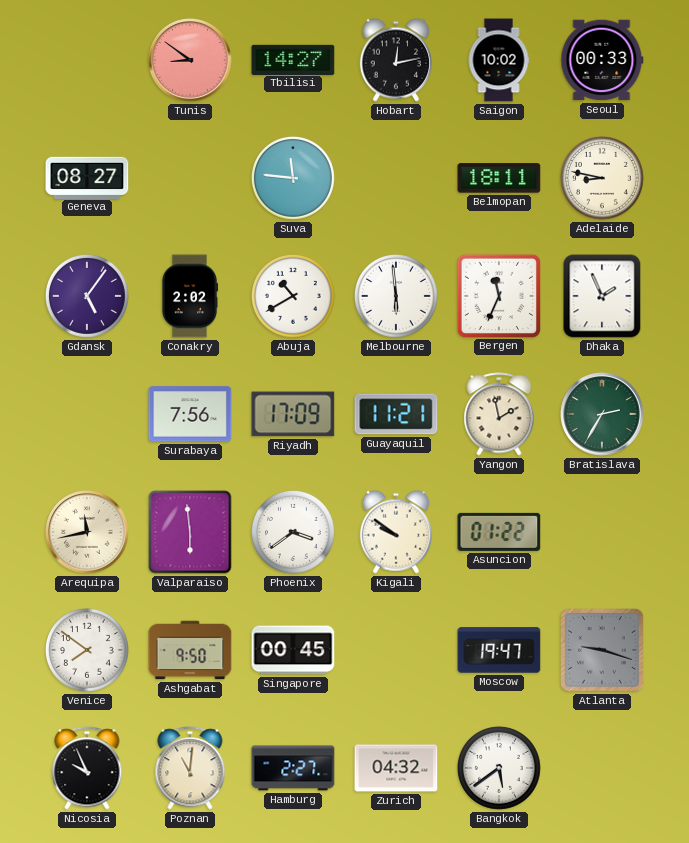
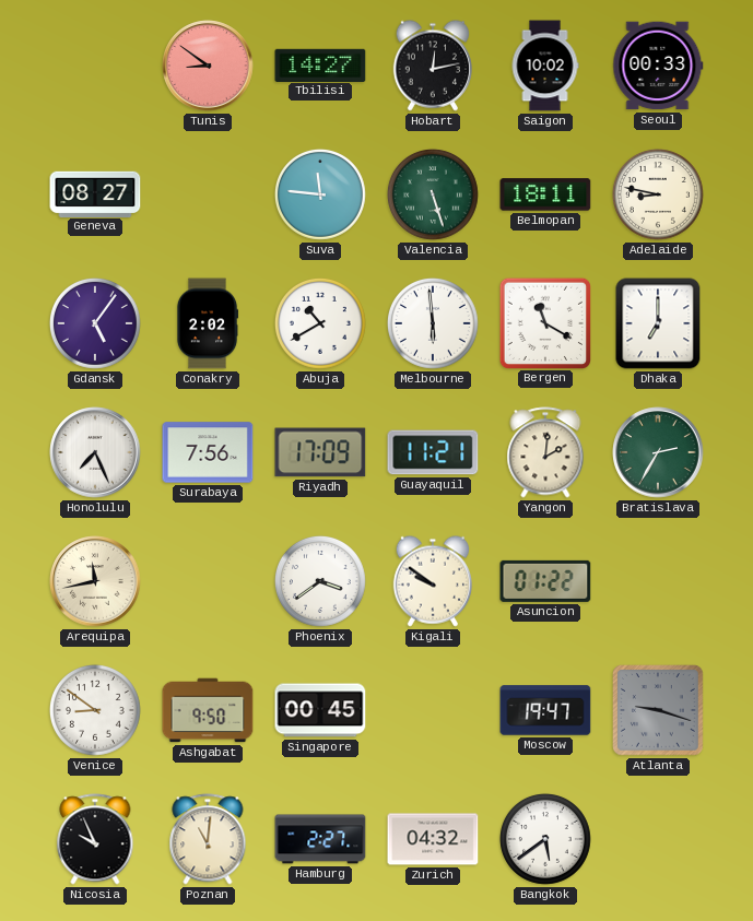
Valencia: none -> 5:27 (433, 194)
Bergen: 11:34 -> 11:20 (544, 322)
Dhaka: 1:56 -> 7:00 (658, 323)
Honolulu: none -> 7:26 (95, 452)
Yangon: 1:58 -> 2:01 (545, 452)
Valparaiso: 5:59 -> none (190, 532)
Venice: 7:51 -> 8:51 (95, 710)
